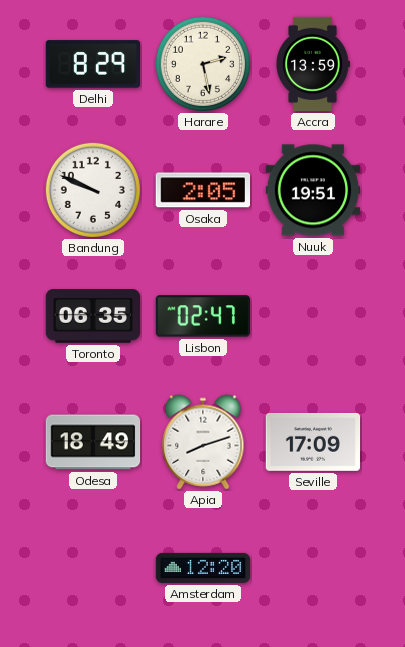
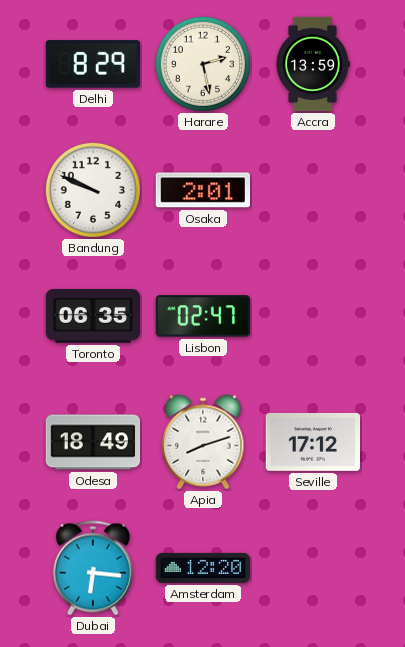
Osaka: 2:05 -> 2:01 (202, 190)
Nuuk: 19:51 -> none (313, 190)
Seville: 17:09 -> 17:12 (313, 442)
Dubai: none -> 6:16 (93, 568)
